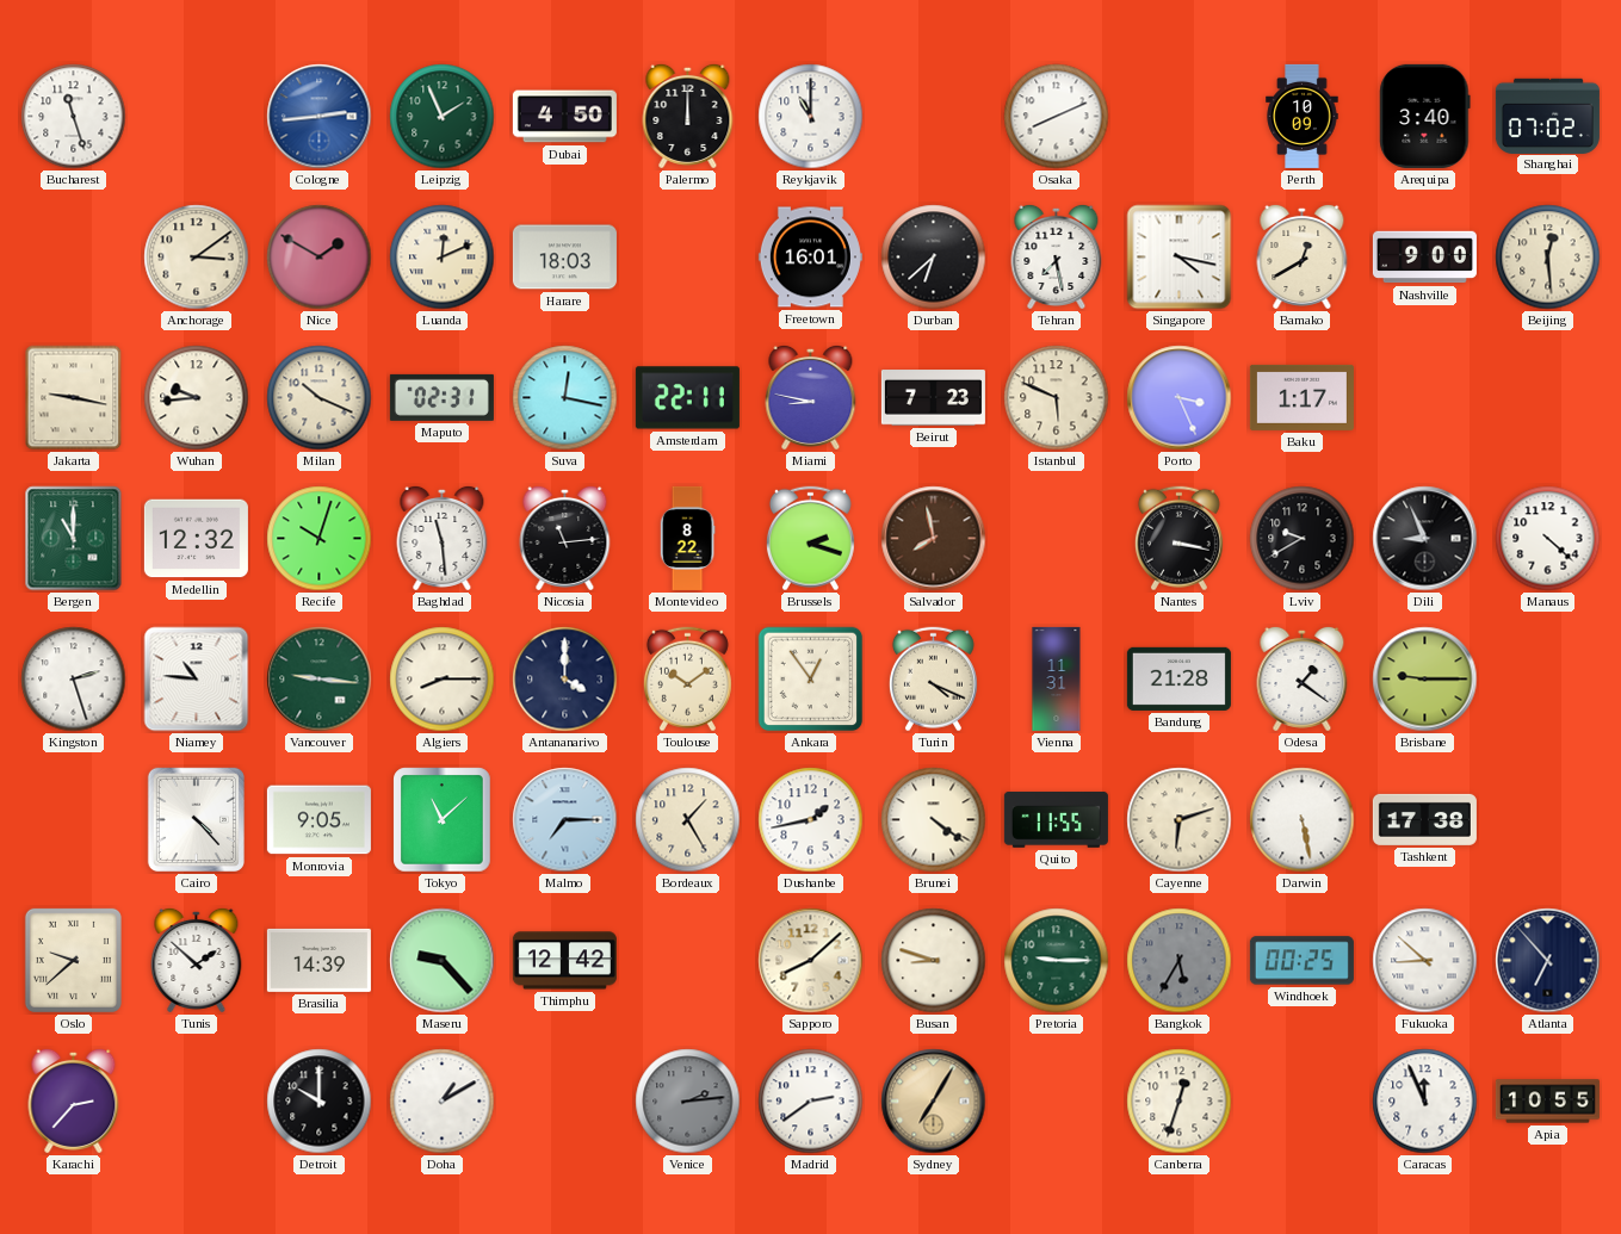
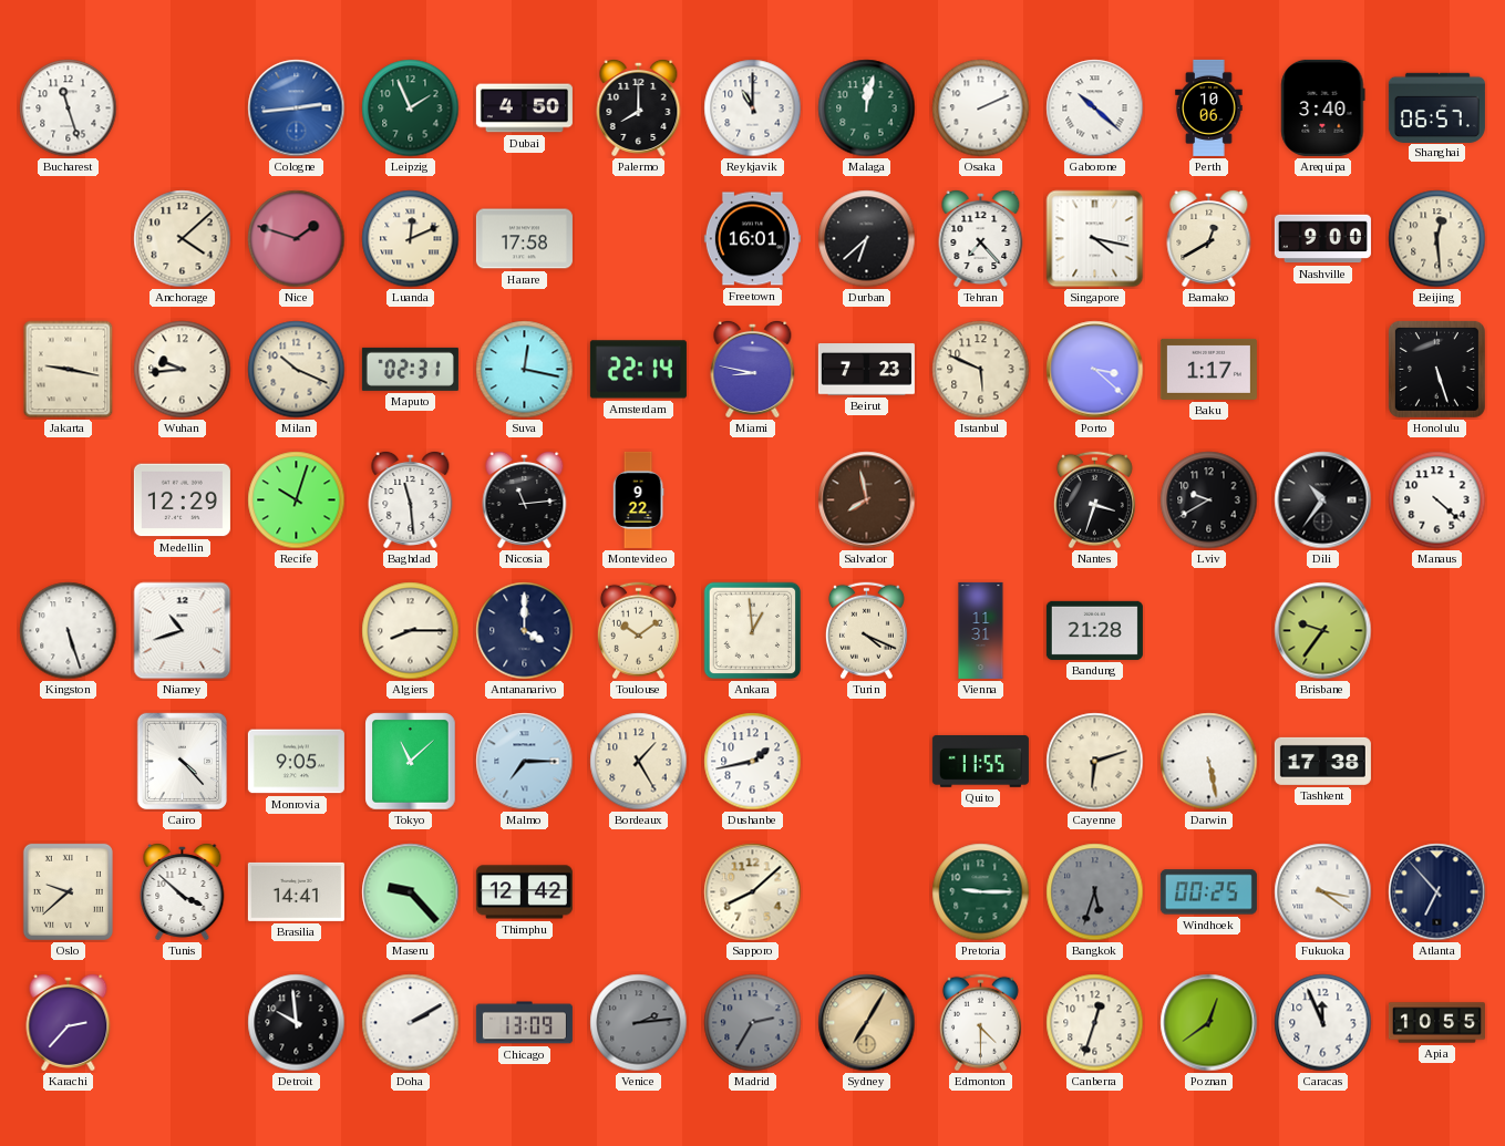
Palermo: 12:00 -> 8:00 (639, 107)
Malaga: none -> 12:02 (867, 109)
Osaka: 8:11 -> 2:11 (981, 109)
Gaborone: none -> 10:22 (1095, 109)
Perth: 10:09 -> 10:06 (1209, 107)
Shanghai: 07:02 -> 06:57 (1436, 107)
Anchorage: 3:09 -> 4:08 (183, 239)
Nice: 1:50 -> 1:48 (297, 239)
Harare: 18:03 -> 17:58 (524, 239)
Tehran: 7:28 -> 7:23 (981, 238)
Amsterdam: 22:11 -> 22:14 (638, 370)
Porto: 3:26 -> 3:22 (1095, 370)
Honolulu: none -> 5:27 (1436, 369)
Bergen: 11:00 -> none (74, 539)
Medellin: 12:32 -> 12:29 (182, 500)
Montevideo: 8:22 -> 9:22 (638, 499)
Brussels: 2:18 -> none (810, 539)
Nantes: 3:17 -> 3:33 (1094, 500)
Dili: 8:56 -> 10:36 (1323, 500)
Kingston: 2:27 -> 5:27 (69, 631)
Niamey: 10:46 -> 10:42 (183, 631)
Vancouver: 9:16 -> none (320, 680)
Ankara: 12:54 -> 12:59 (753, 631)
Odesa: 1:21 -> none (1303, 678)
Brisbane: 9:15 -> 9:36 (1323, 631)
Brunei: 4:21 -> none (934, 820)
Tunis: 1:52 -> 3:52 (183, 891)
Brasilia: 14:39 -> 14:41 (296, 891)
Busan: 8:48 -> none (934, 961)
Bangkok: 5:35 -> 5:33 (1095, 892)
Fukuoka: 8:52 -> 3:21 (1323, 892)
Detroit: 10:00 -> 9:59 (297, 1023)
Doha: 1:10 -> 2:10 (411, 1023)
Chicago: none -> 13:09 (524, 1023)
Madrid: 2:39 -> 2:35 (753, 1023)
Madrid dial: white -> grey (753, 1023)
Edmonton: none -> 4:30 (980, 1023)
Poznan: none -> 12:39 (1209, 1023)
